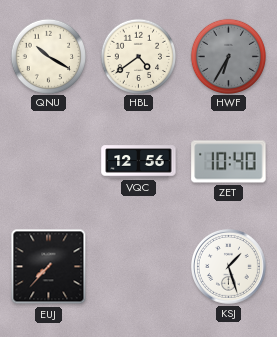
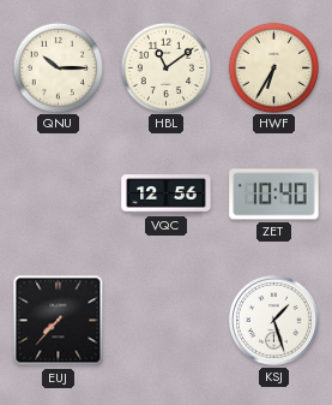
QNU: 10:20 -> 10:15 (58, 67)
HBL: 4:39 -> 11:09 (165, 67)
HWF dial: grey -> cream (273, 67)
